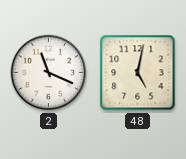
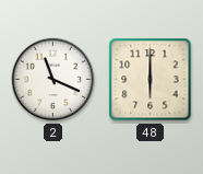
48: 5:02 -> 6:00 (151, 80)
